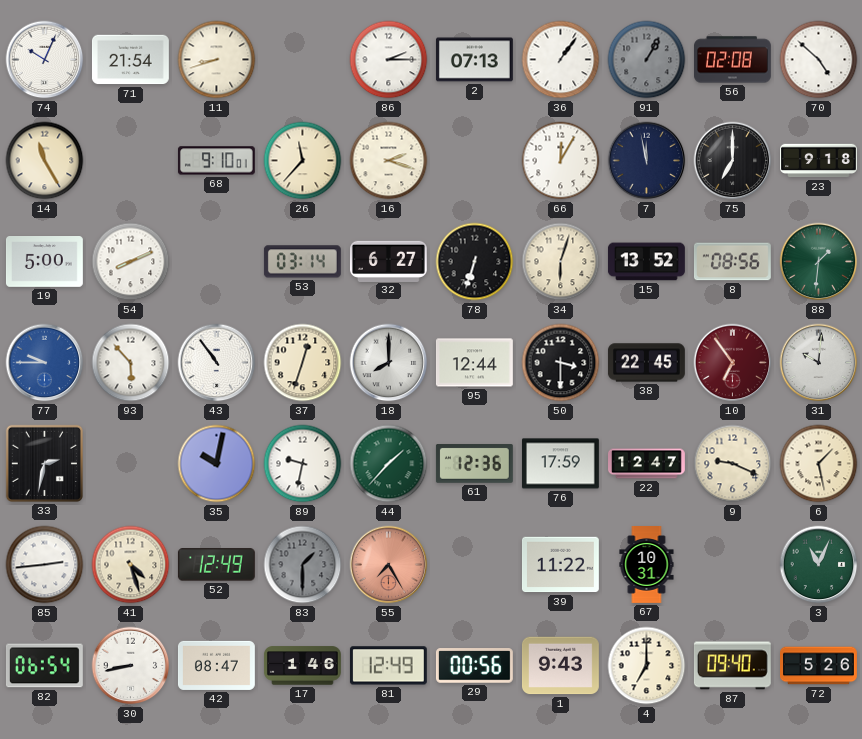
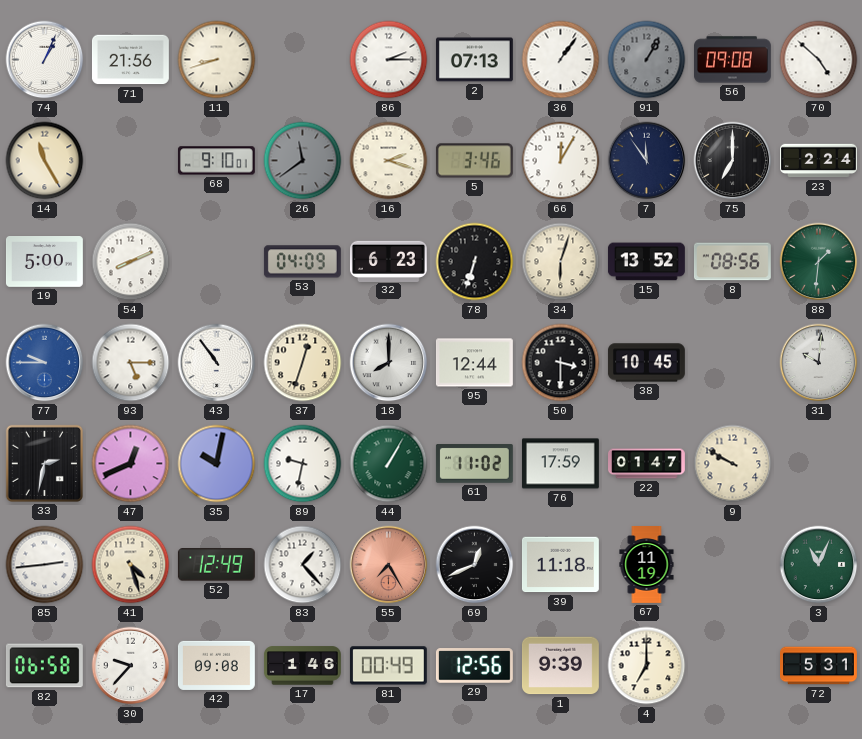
74: 10:04 -> 1:04 (45, 60)
71: 21:54 -> 21:56 (130, 60)
56: 02:08 -> 09:08 (733, 60)
26: 11:37 -> 11:39 (303, 161)
26 dial: cream -> grey (303, 161)
5: none -> 3:46 (474, 161)
7: 11:58 -> 11:54 (647, 161)
23: 9:18 -> 2:24 (819, 161)
53: 03:14 -> 04:09 (302, 262)
32: 6:27 -> 6:23 (388, 261)
93: 5:53 -> 5:15 (131, 363)
38: 22:45 -> 10:45 (646, 363)
10: 6:54 -> none (733, 363)
47: none -> 12:41 (131, 464)
44: 1:37 -> 1:05 (389, 464)
61: 12:36 -> 11:02 (474, 464)
22: 12:47 -> 01:47 (647, 464)
9: 9:19 -> 9:50 (733, 464)
6: 1:28 -> none (819, 464)
83: 1:30 -> 1:23 (303, 565)
83 dial: grey -> white (303, 565)
69: none -> 12:41 (475, 565)
39: 11:22 -> 11:18 (560, 565)
67: 10:31 -> 11:19 (647, 565)
82: 06:54 -> 06:58 (44, 666)
30: 8:43 -> 9:37 (131, 666)
42: 08:47 -> 09:08 (216, 665)
81: 12:49 -> 00:49 (388, 666)
29: 00:56 -> 12:56 (474, 666)
1: 9:43 -> 9:39 (560, 666)
87: 09:40 -> none (732, 666)
72: 5:26 -> 5:31 (819, 666)
